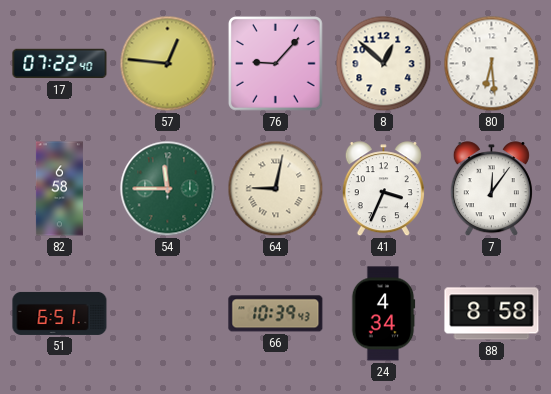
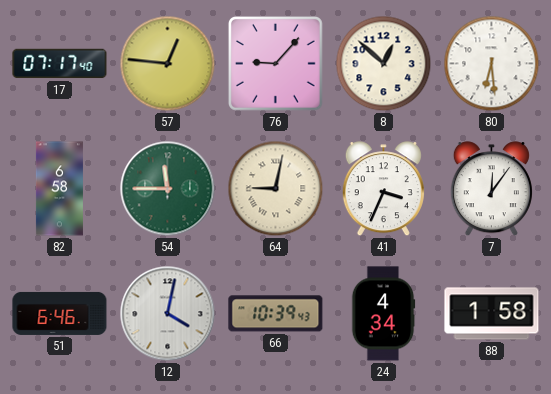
17: 07:22 -> 07:17 (60, 64)
51: 6:51 -> 6:46 (60, 313)
12: none -> 4:02 (168, 314)
88: 8:58 -> 1:58 (492, 314)
